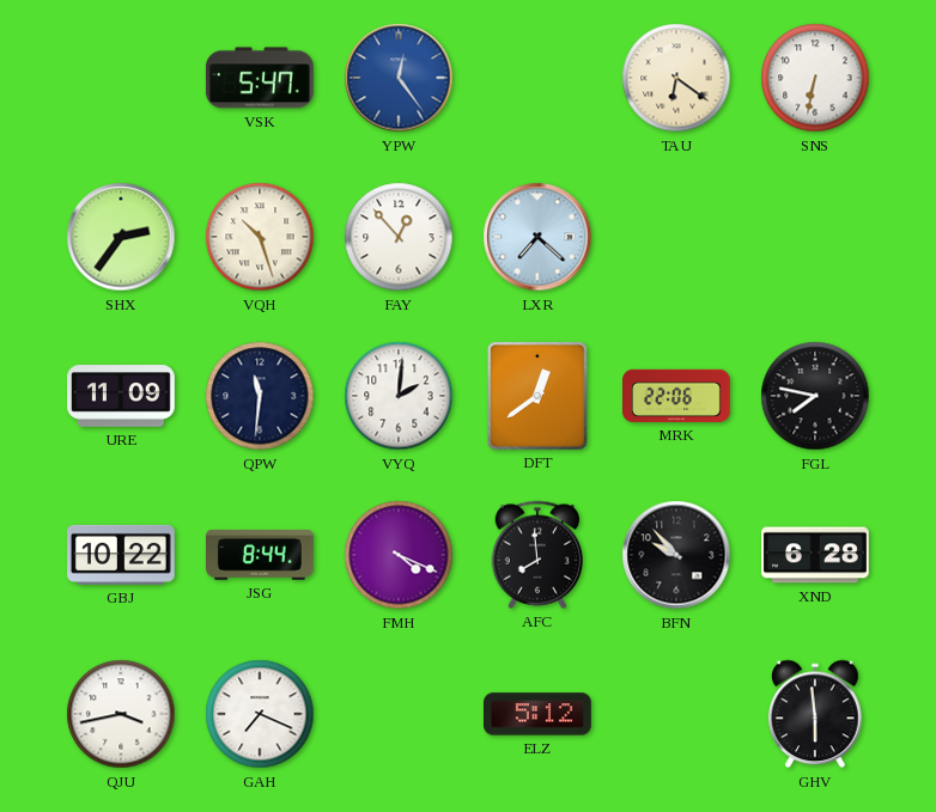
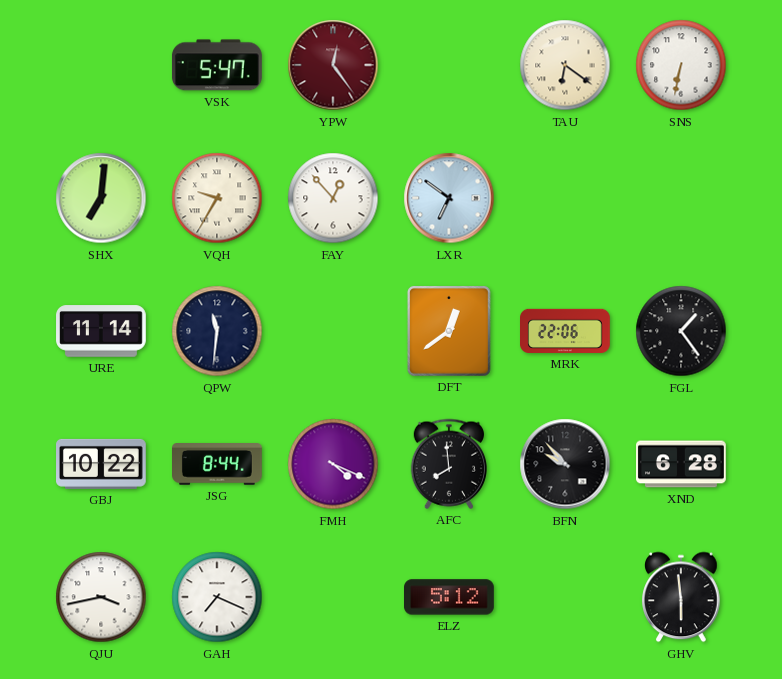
YPW dial: blue -> burgundy (333, 65)
SHX: 2:36 -> 7:01 (101, 198)
VQH: 10:27 -> 9:35 (217, 198)
LXR: 7:22 -> 6:51 (449, 198)
URE: 11:09 -> 11:14 (101, 331)
VYQ: 2:01 -> none (399, 396)
FGL: 7:47 -> 1:24 (681, 331)
